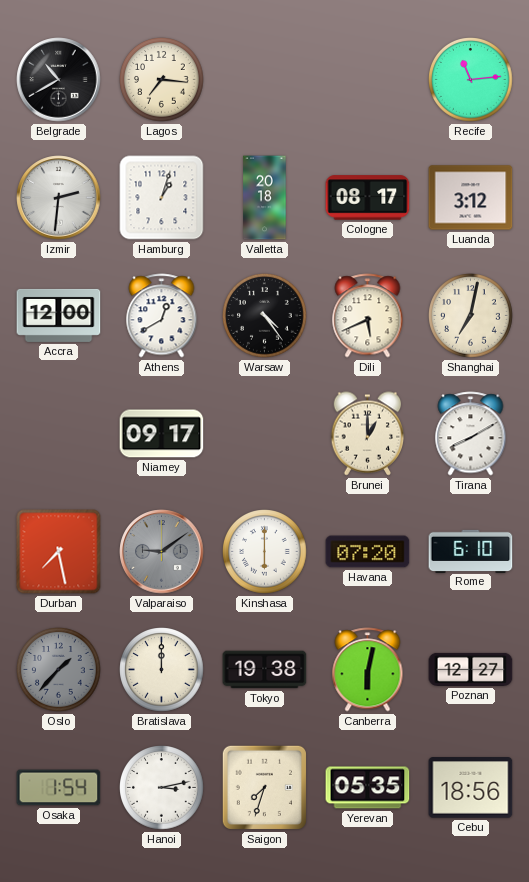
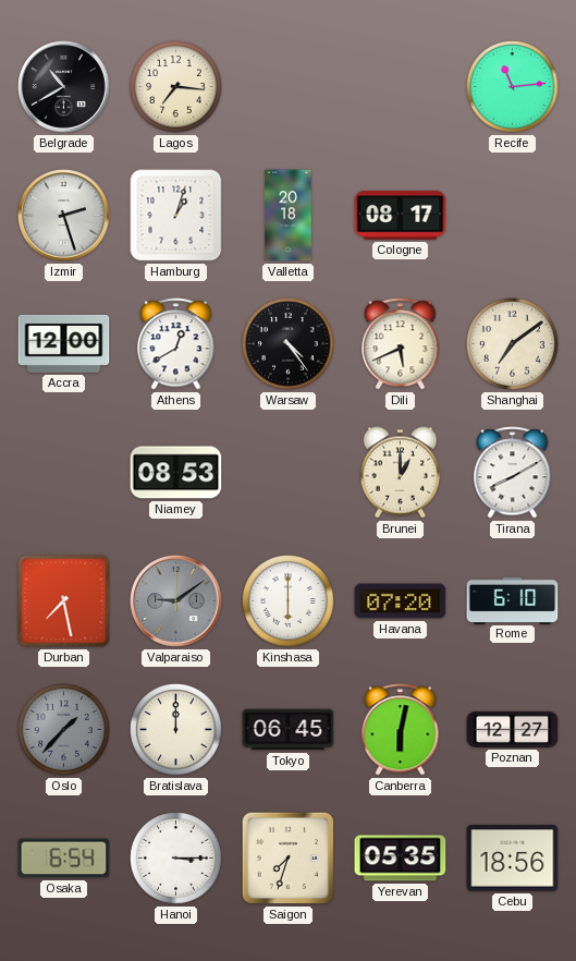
Izmir: 2:31 -> 2:27 (64, 216)
Luanda: 3:12 -> none (471, 198)
Shanghai: 7:02 -> 7:09 (513, 344)
Niamey: 09:17 -> 08:53 (176, 473)
Tokyo: 19:38 -> 06:45 (289, 730)
Osaka: 1:54 -> 6:54 (64, 859)
Hanoi: 3:13 -> 3:15 (176, 859)
